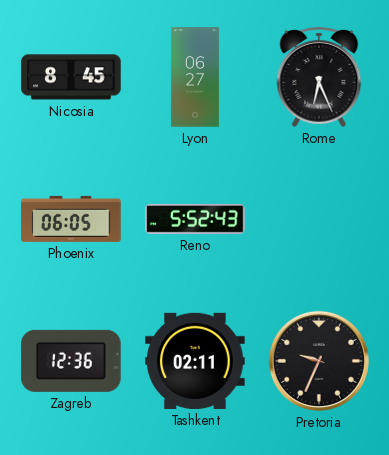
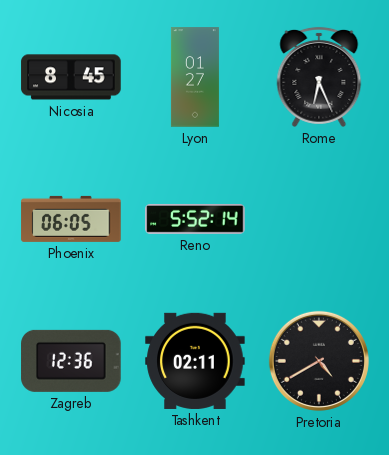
Lyon: 06:27 -> 01:27 (195, 77)
Reno: 5:52:43 -> 5:52:14 (195, 219)
Pretoria: 9:34 -> 4:40 (319, 361)
